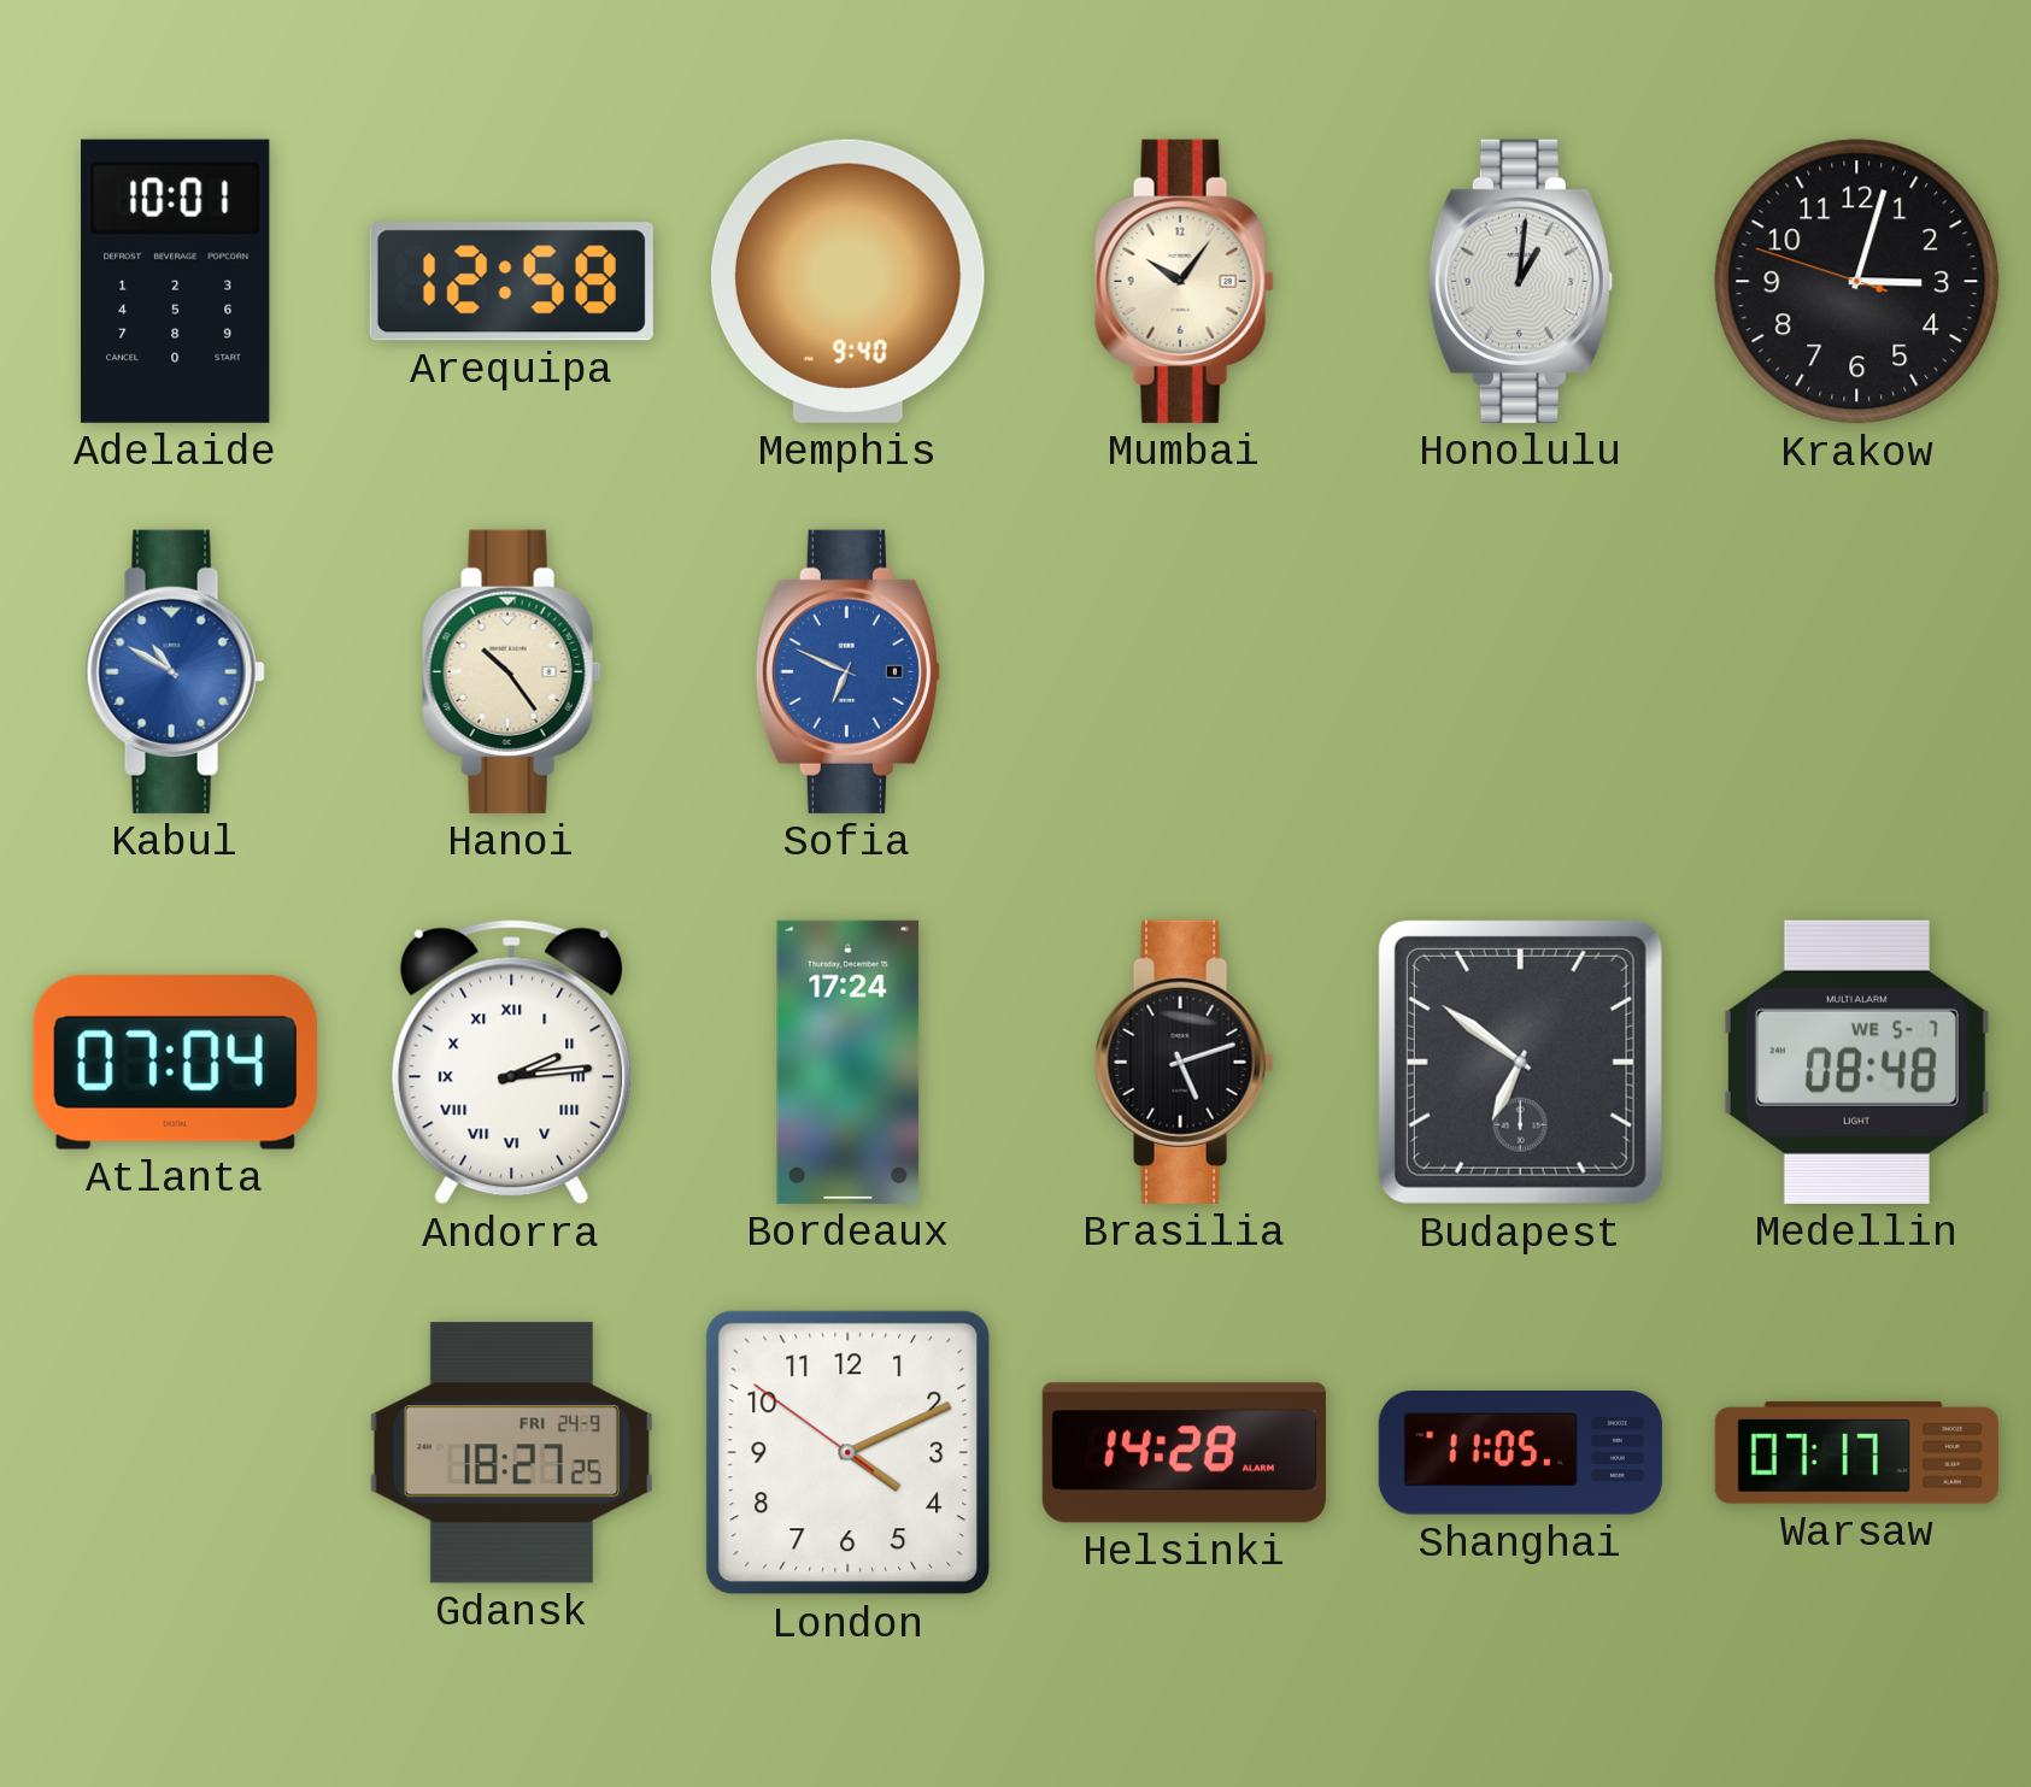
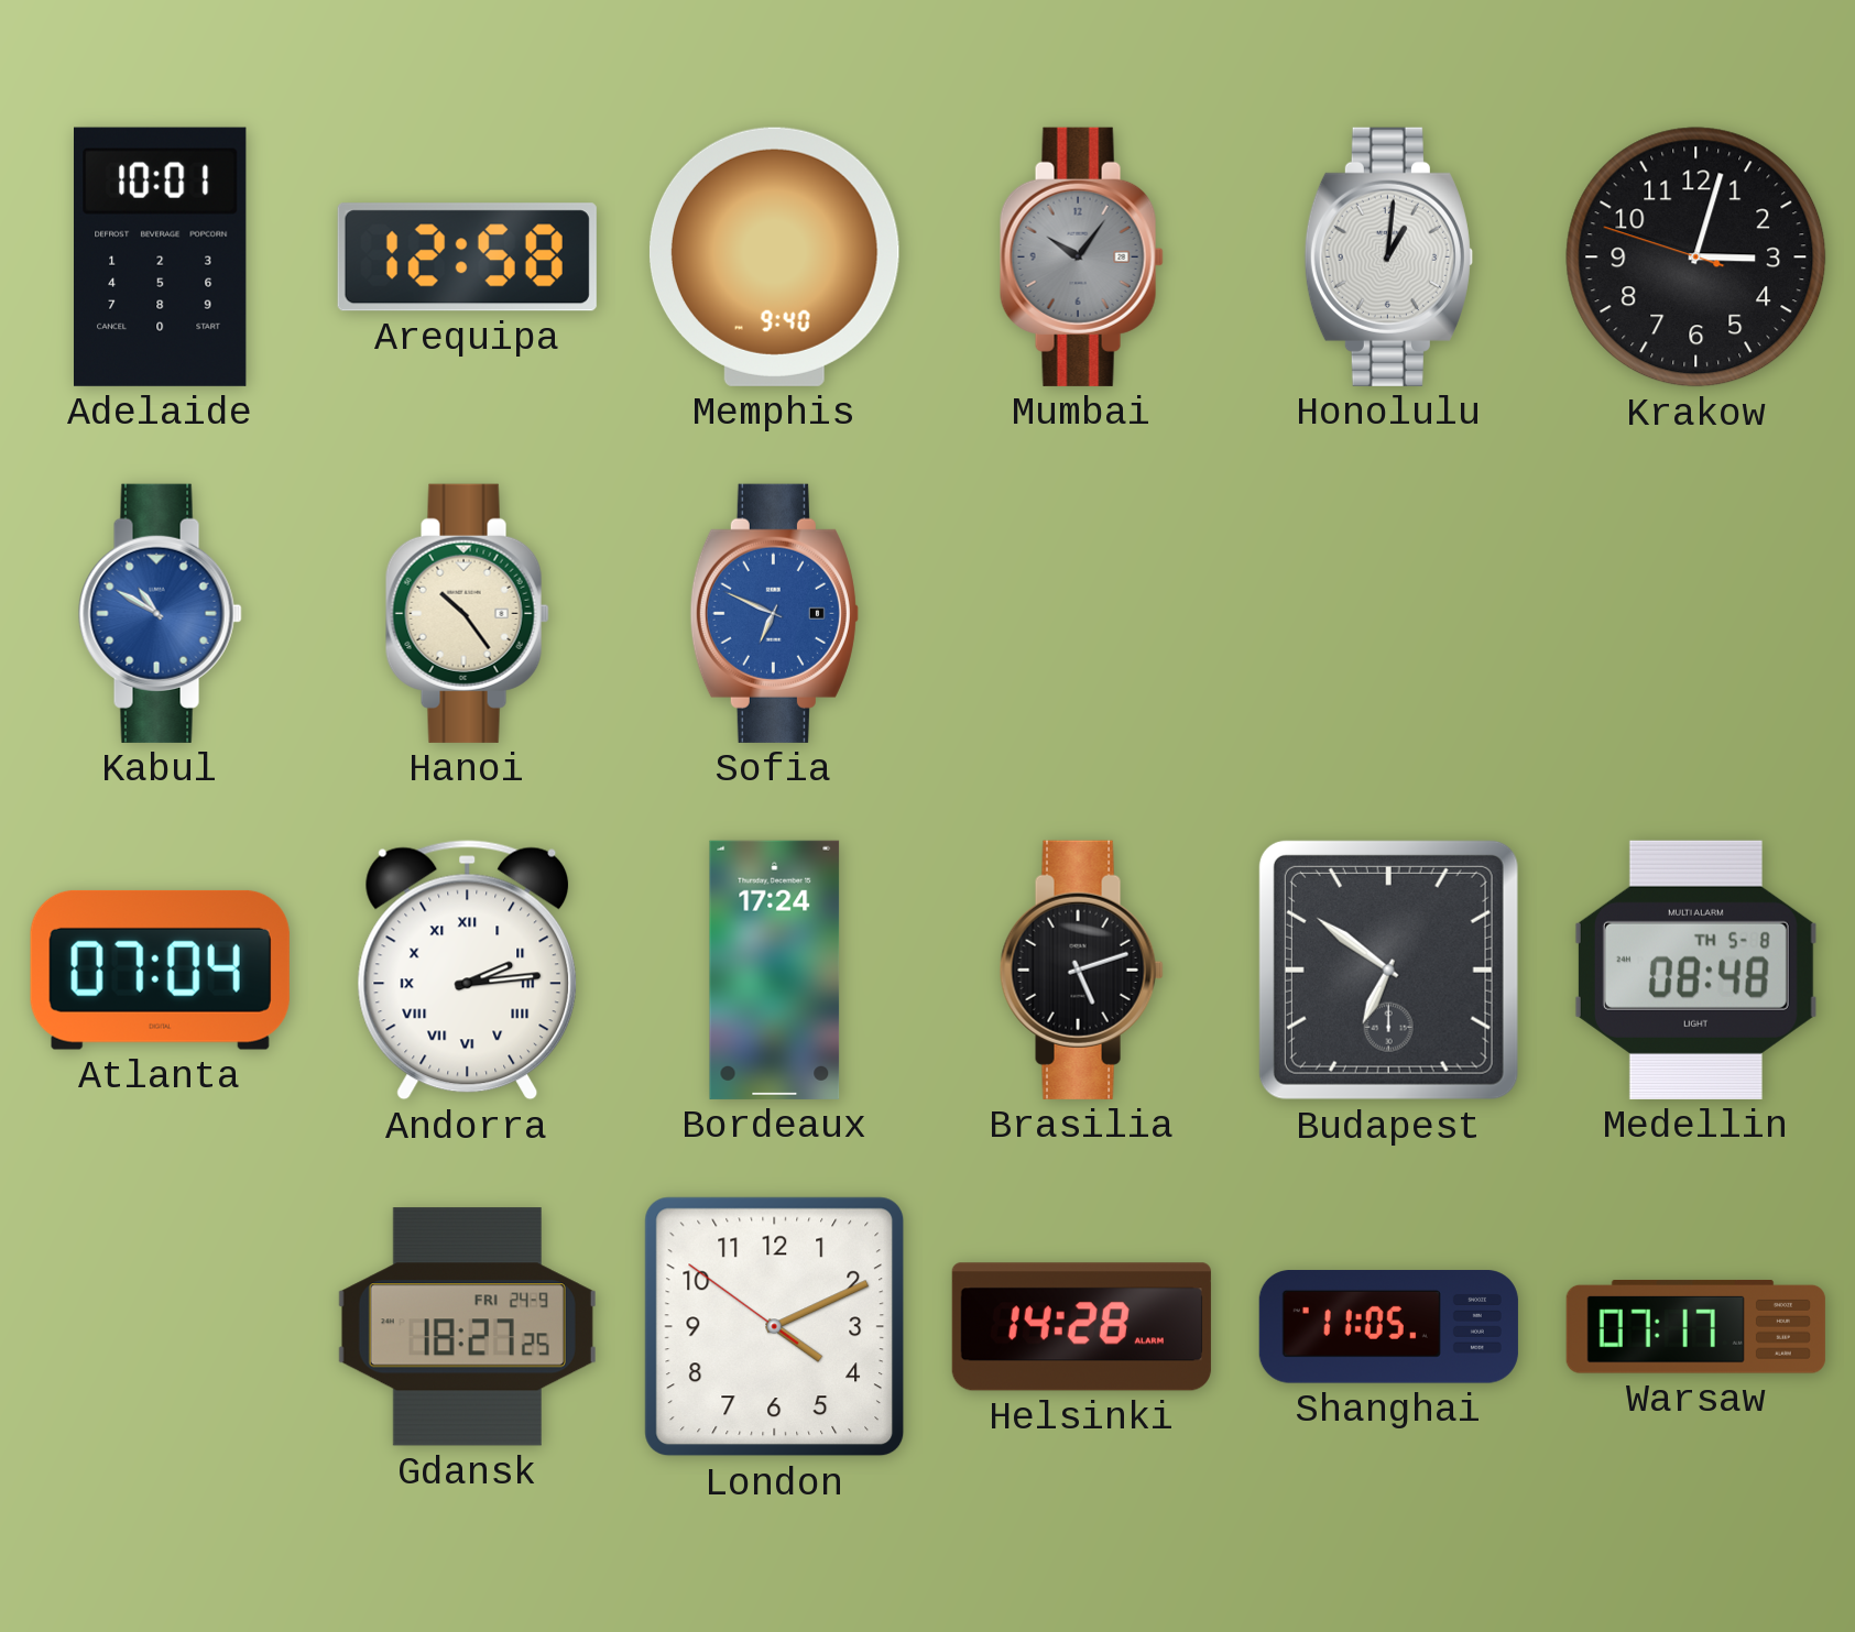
Mumbai dial: cream -> grey (1081, 256)
Medellin date: WE 5-7 -> TH 5-8 (1695, 970)
